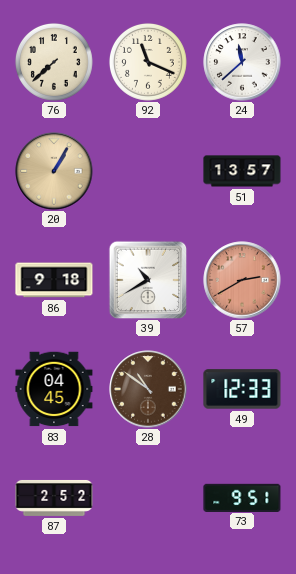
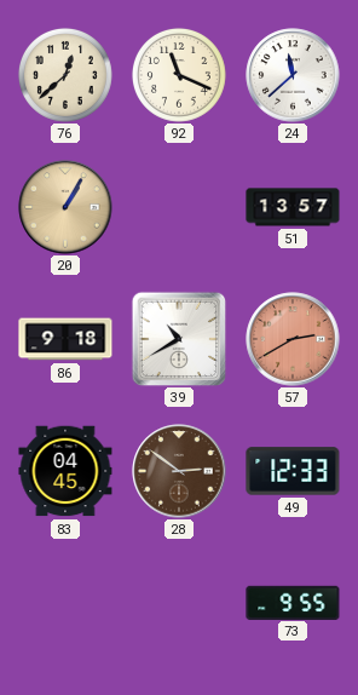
76: 7:38 -> 12:38 (65, 75)
28: 10:51 -> 2:51 (179, 471)
87: 2:52 -> none (54, 498)
73: 9:51 -> 9:55 (293, 602)
